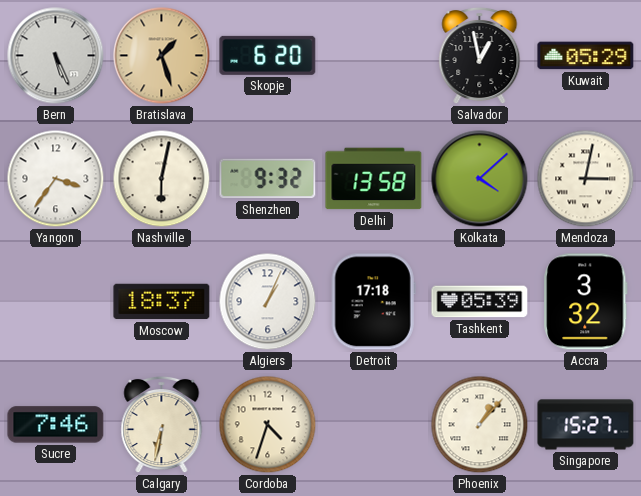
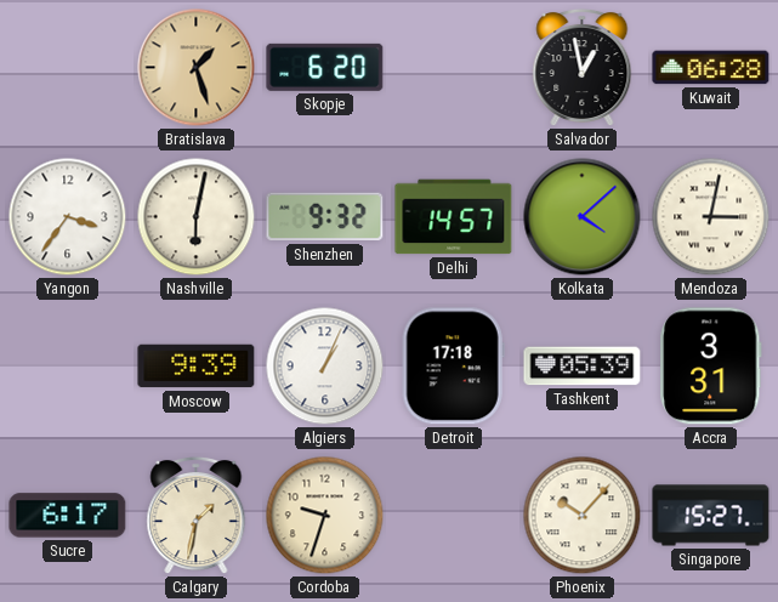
Bern: 5:26 -> none (56, 56)
Kuwait: 05:29 -> 06:28 (711, 68)
Delhi: 13:58 -> 14:57 (454, 217)
Moscow: 18:37 -> 9:39 (197, 367)
Accra: 3:32 -> 3:31 (711, 367)
Sucre: 7:46 -> 6:17 (68, 516)
Calgary: 6:32 -> 1:32 (197, 516)
Cordoba: 4:33 -> 9:33 (325, 516)
Phoenix: 1:07 -> 10:07 (583, 516)
